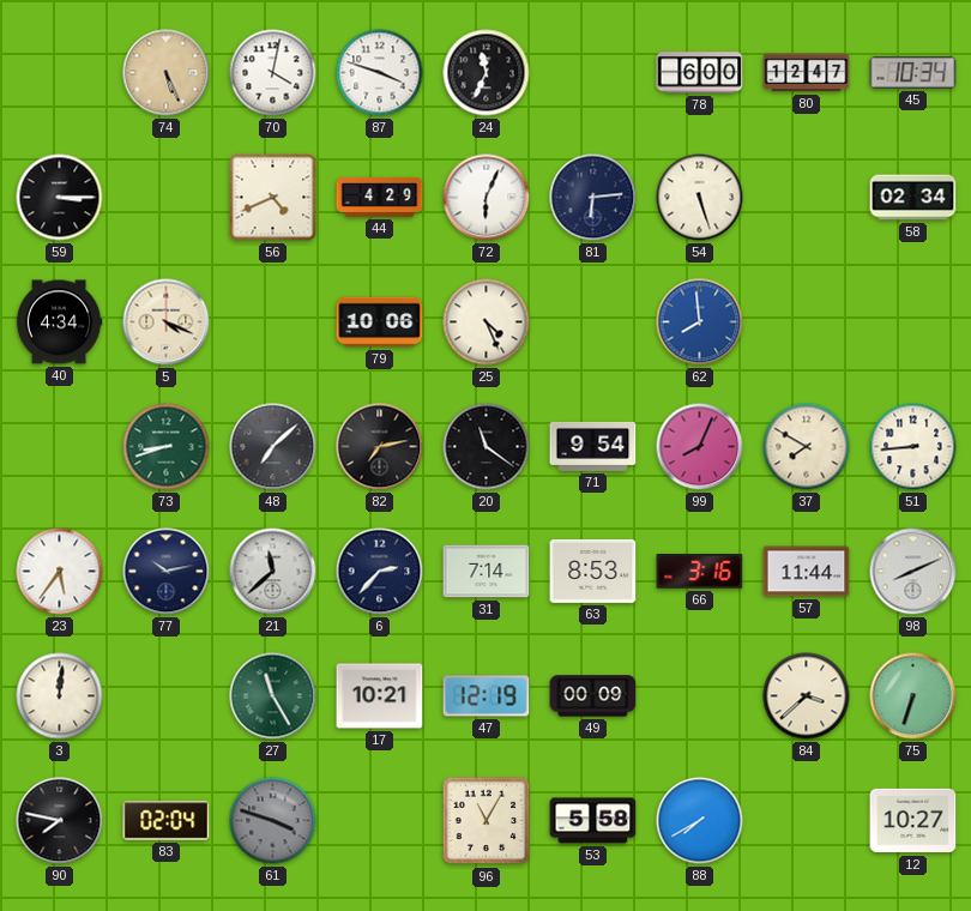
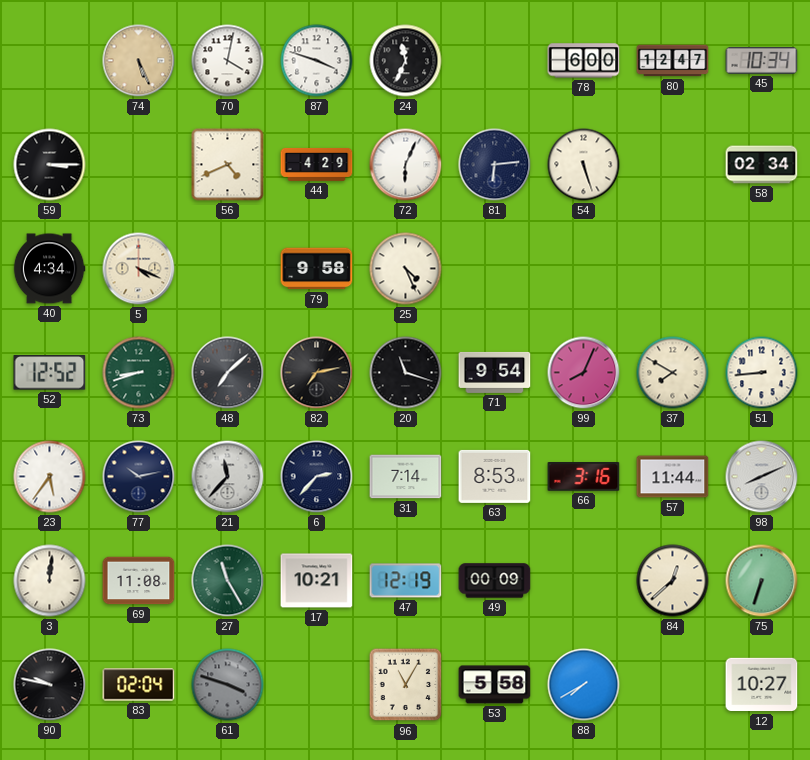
79: 10:06 -> 9:58 (317, 269)
62: 7:59 -> none (700, 322)
52: none -> 12:52 (50, 373)
20: 11:21 -> 11:18 (406, 373)
21: 11:38 -> 11:37 (228, 477)
69: none -> 11:08 (139, 581)
84: 3:38 -> 12:38 (673, 581)
90: 7:47 -> 9:47 (50, 685)
